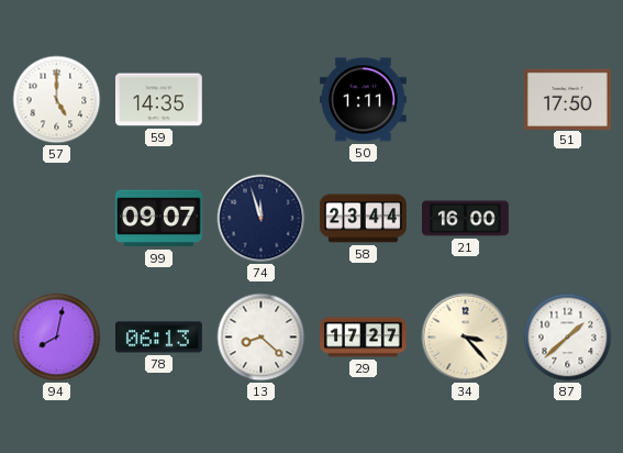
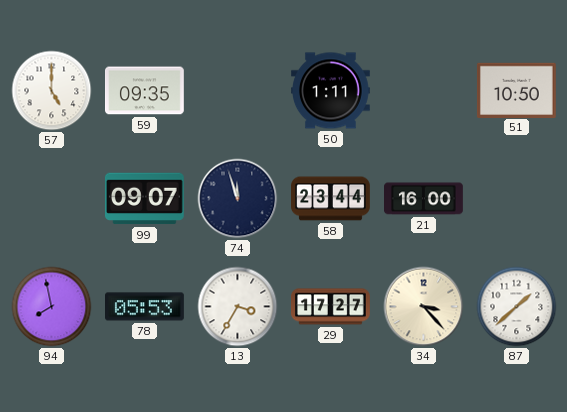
59: 14:35 -> 09:35 (145, 91)
51: 17:50 -> 10:50 (516, 90)
94: 8:02 -> 7:58 (52, 307)
78: 06:13 -> 05:53 (145, 307)
13: 8:22 -> 3:35 (238, 307)
